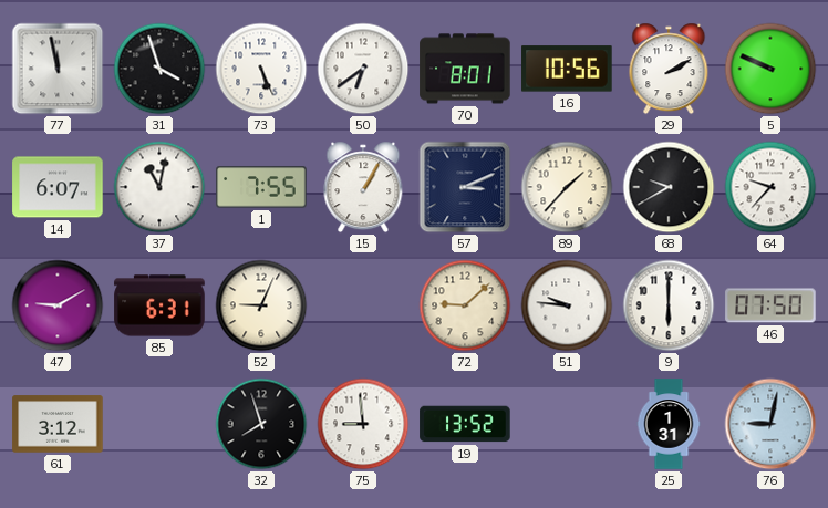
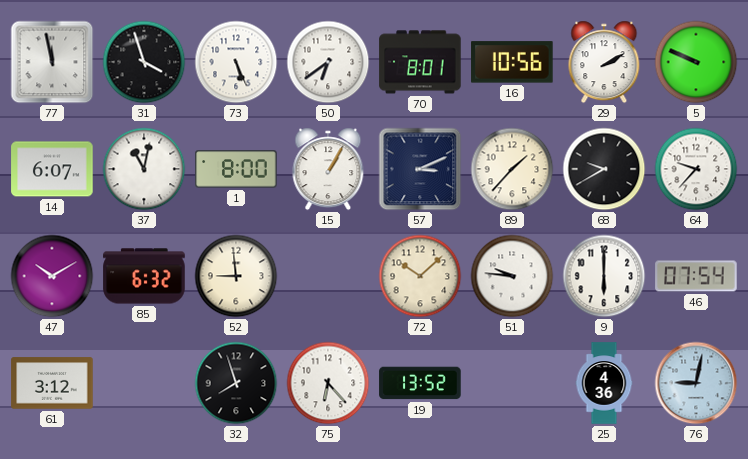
1: 7:55 -> 8:00 (236, 169)
47: 9:10 -> 10:10 (52, 276)
85: 6:31 -> 6:32 (144, 276)
52: 9:04 -> 8:59 (236, 276)
72: 9:08 -> 10:08 (420, 276)
46: 07:50 -> 07:54 (696, 276)
75: 8:59 -> 6:23 (328, 383)
25: 1:31 -> 4:36 (604, 383)
